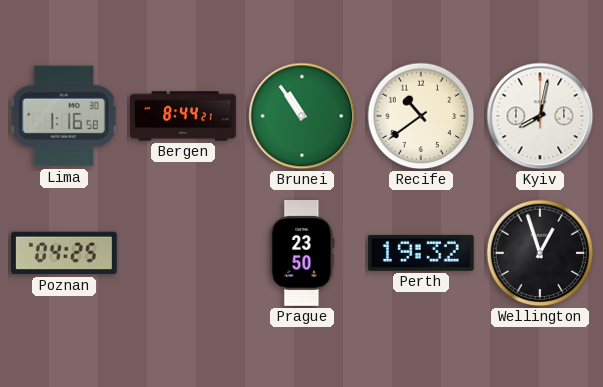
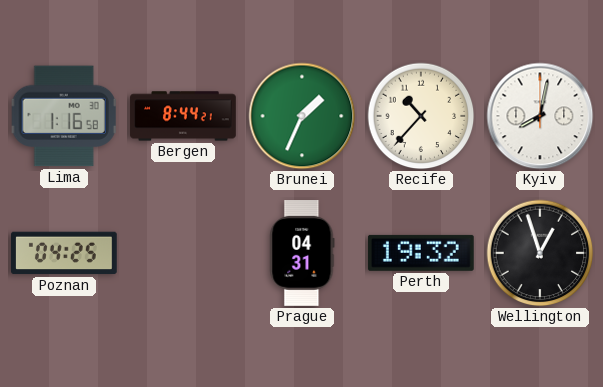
Brunei: 10:54 -> 1:34 (302, 116)
Recife: 10:39 -> 10:37 (421, 116)
Prague: 23:50 -> 04:31 (302, 254)
